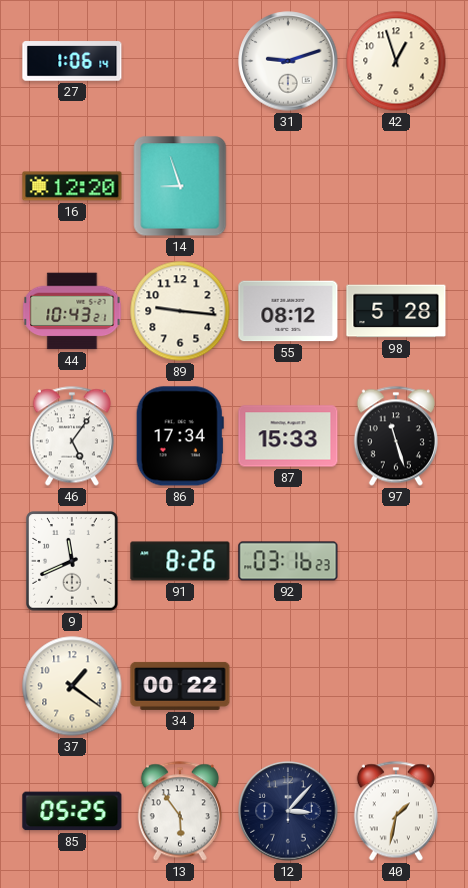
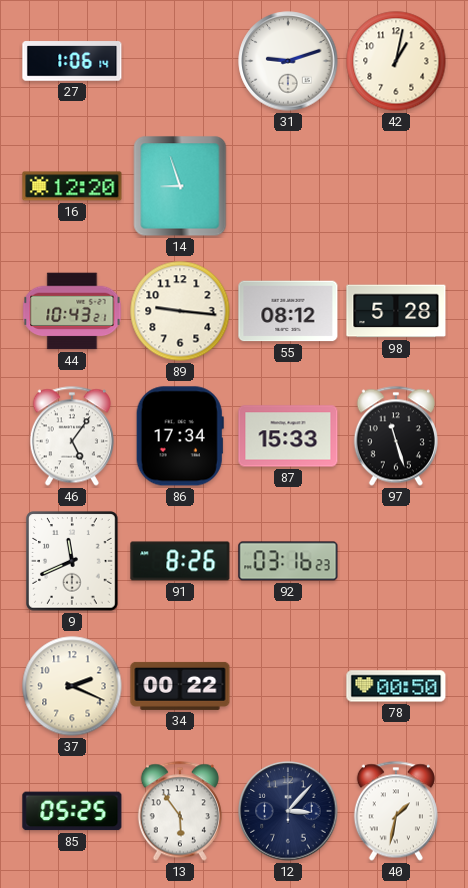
42: 12:57 -> 1:02 (396, 61)
37: 1:21 -> 2:19 (72, 686)
78: none -> 00:50 (396, 686)
